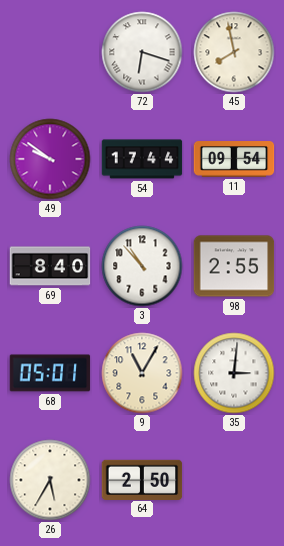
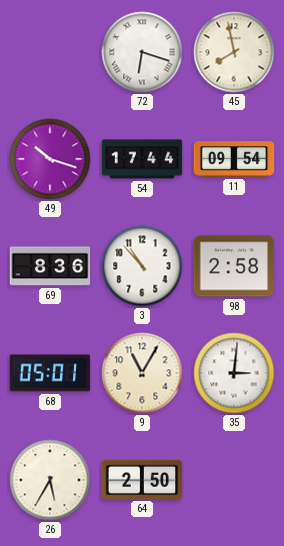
49: 9:51 -> 10:18 (50, 159)
69: 8:40 -> 8:36 (50, 266)
98: 2:55 -> 2:58 (234, 266)
